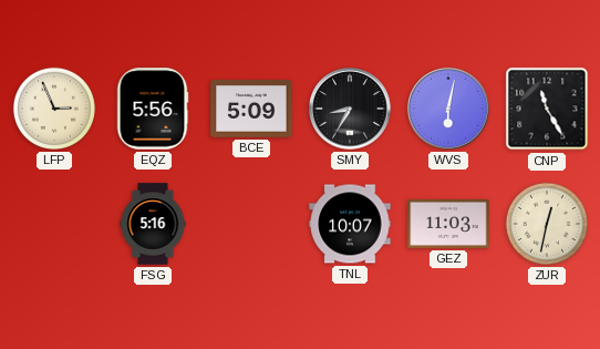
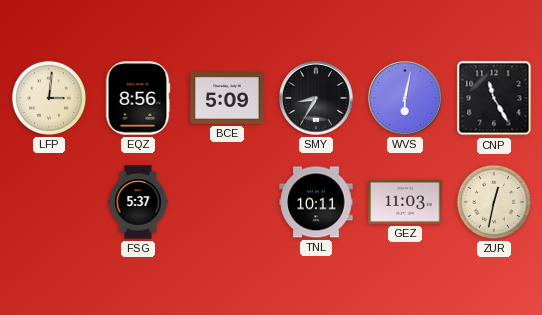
LFP: 2:56 -> 3:01 (49, 98)
EQZ: 5:56 -> 8:56 (138, 98)
FSG: 5:16 -> 5:37 (138, 202)
TNL: 10:07 -> 10:11 (316, 202)
